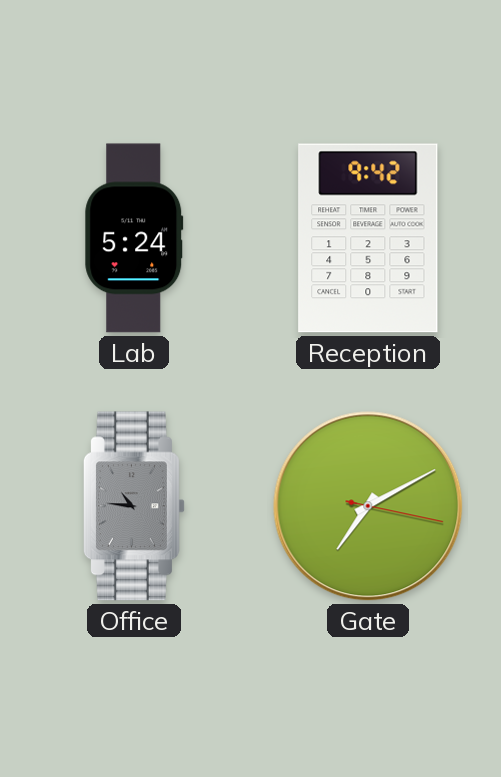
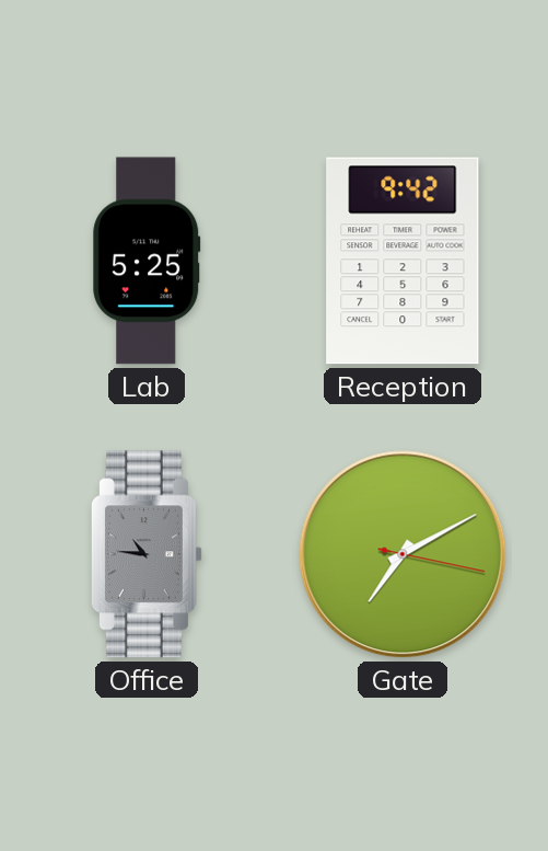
Lab: 5:24 -> 5:25 (147, 261)
